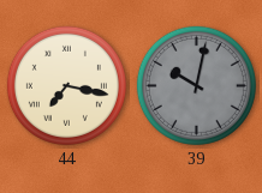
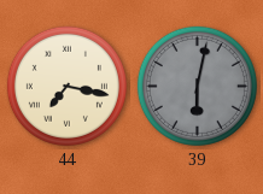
39: 10:02 -> 6:02 (197, 86)
